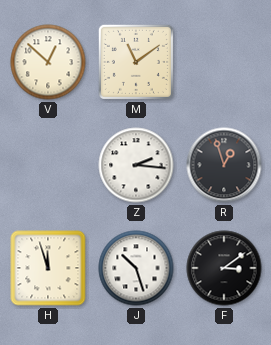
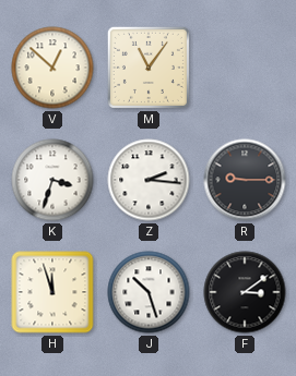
M: 11:09 -> 11:06 (149, 68)
K: none -> 3:33 (52, 180)
R: 12:57 -> 9:15 (245, 180)
